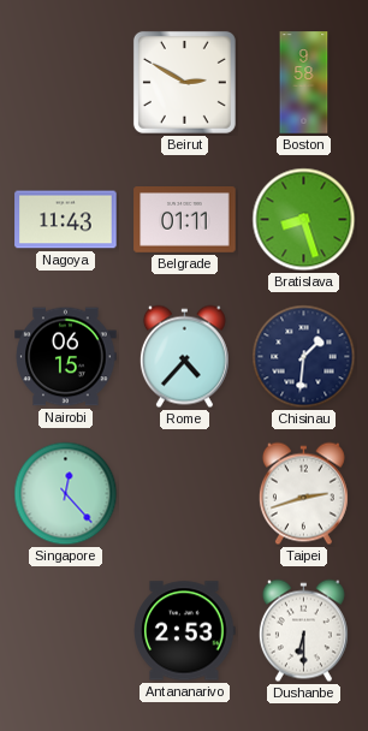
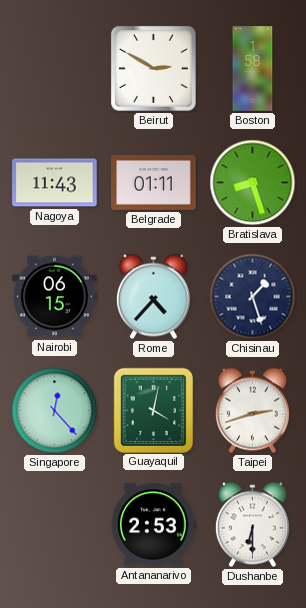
Boston: 9:58 -> 1:58 (253, 69)
Chisinau: 1:31 -> 1:27 (253, 297)
Guayaquil: none -> 4:02 (153, 410)
